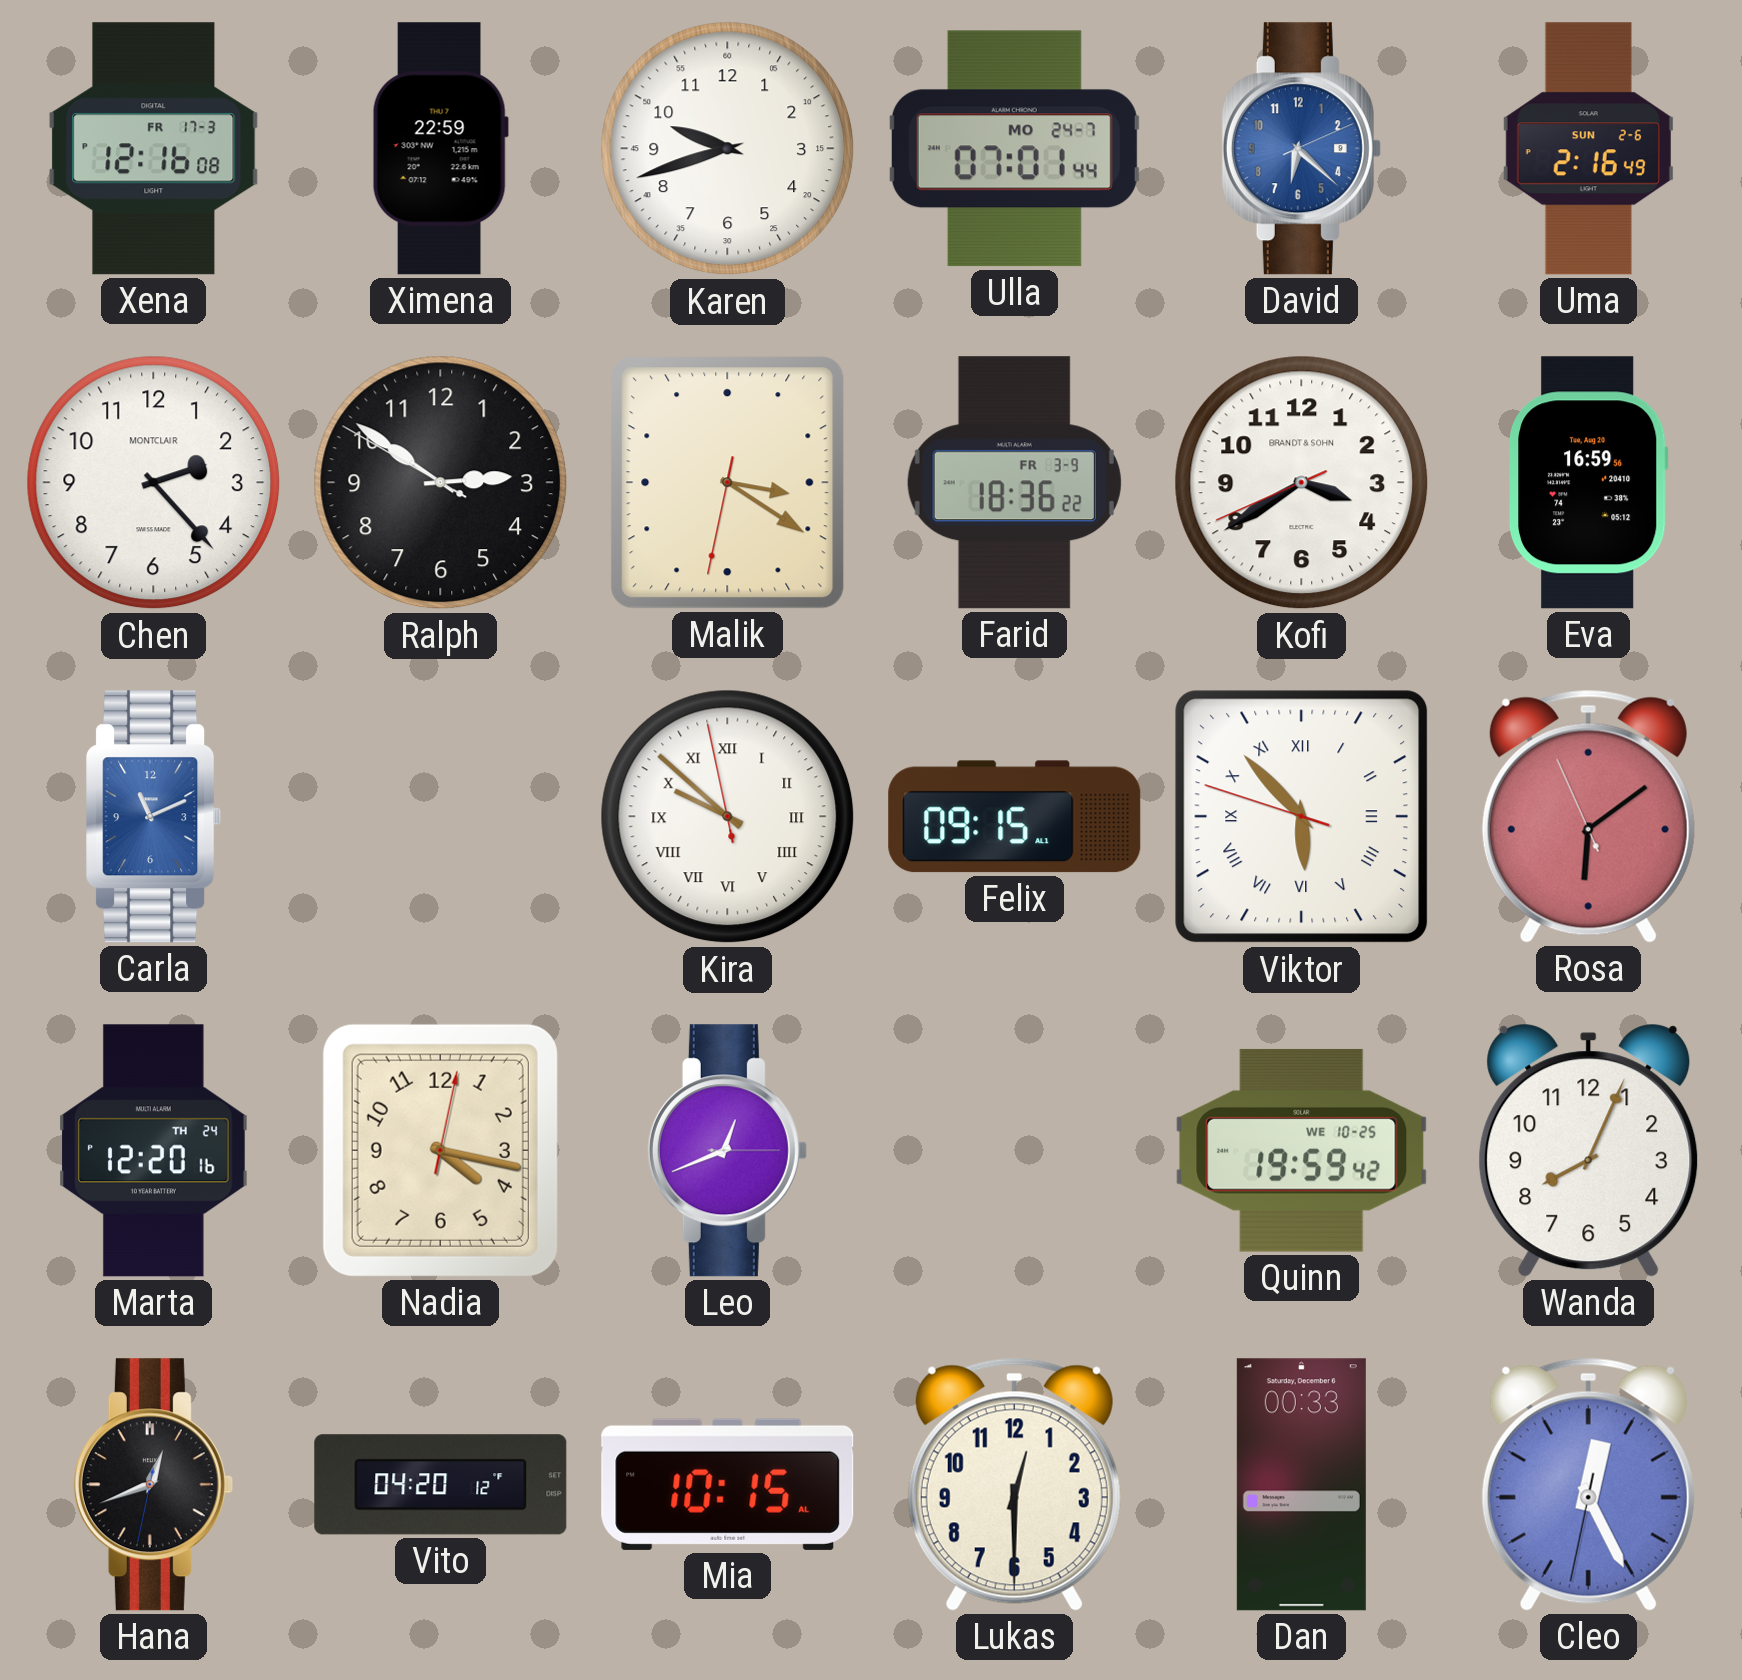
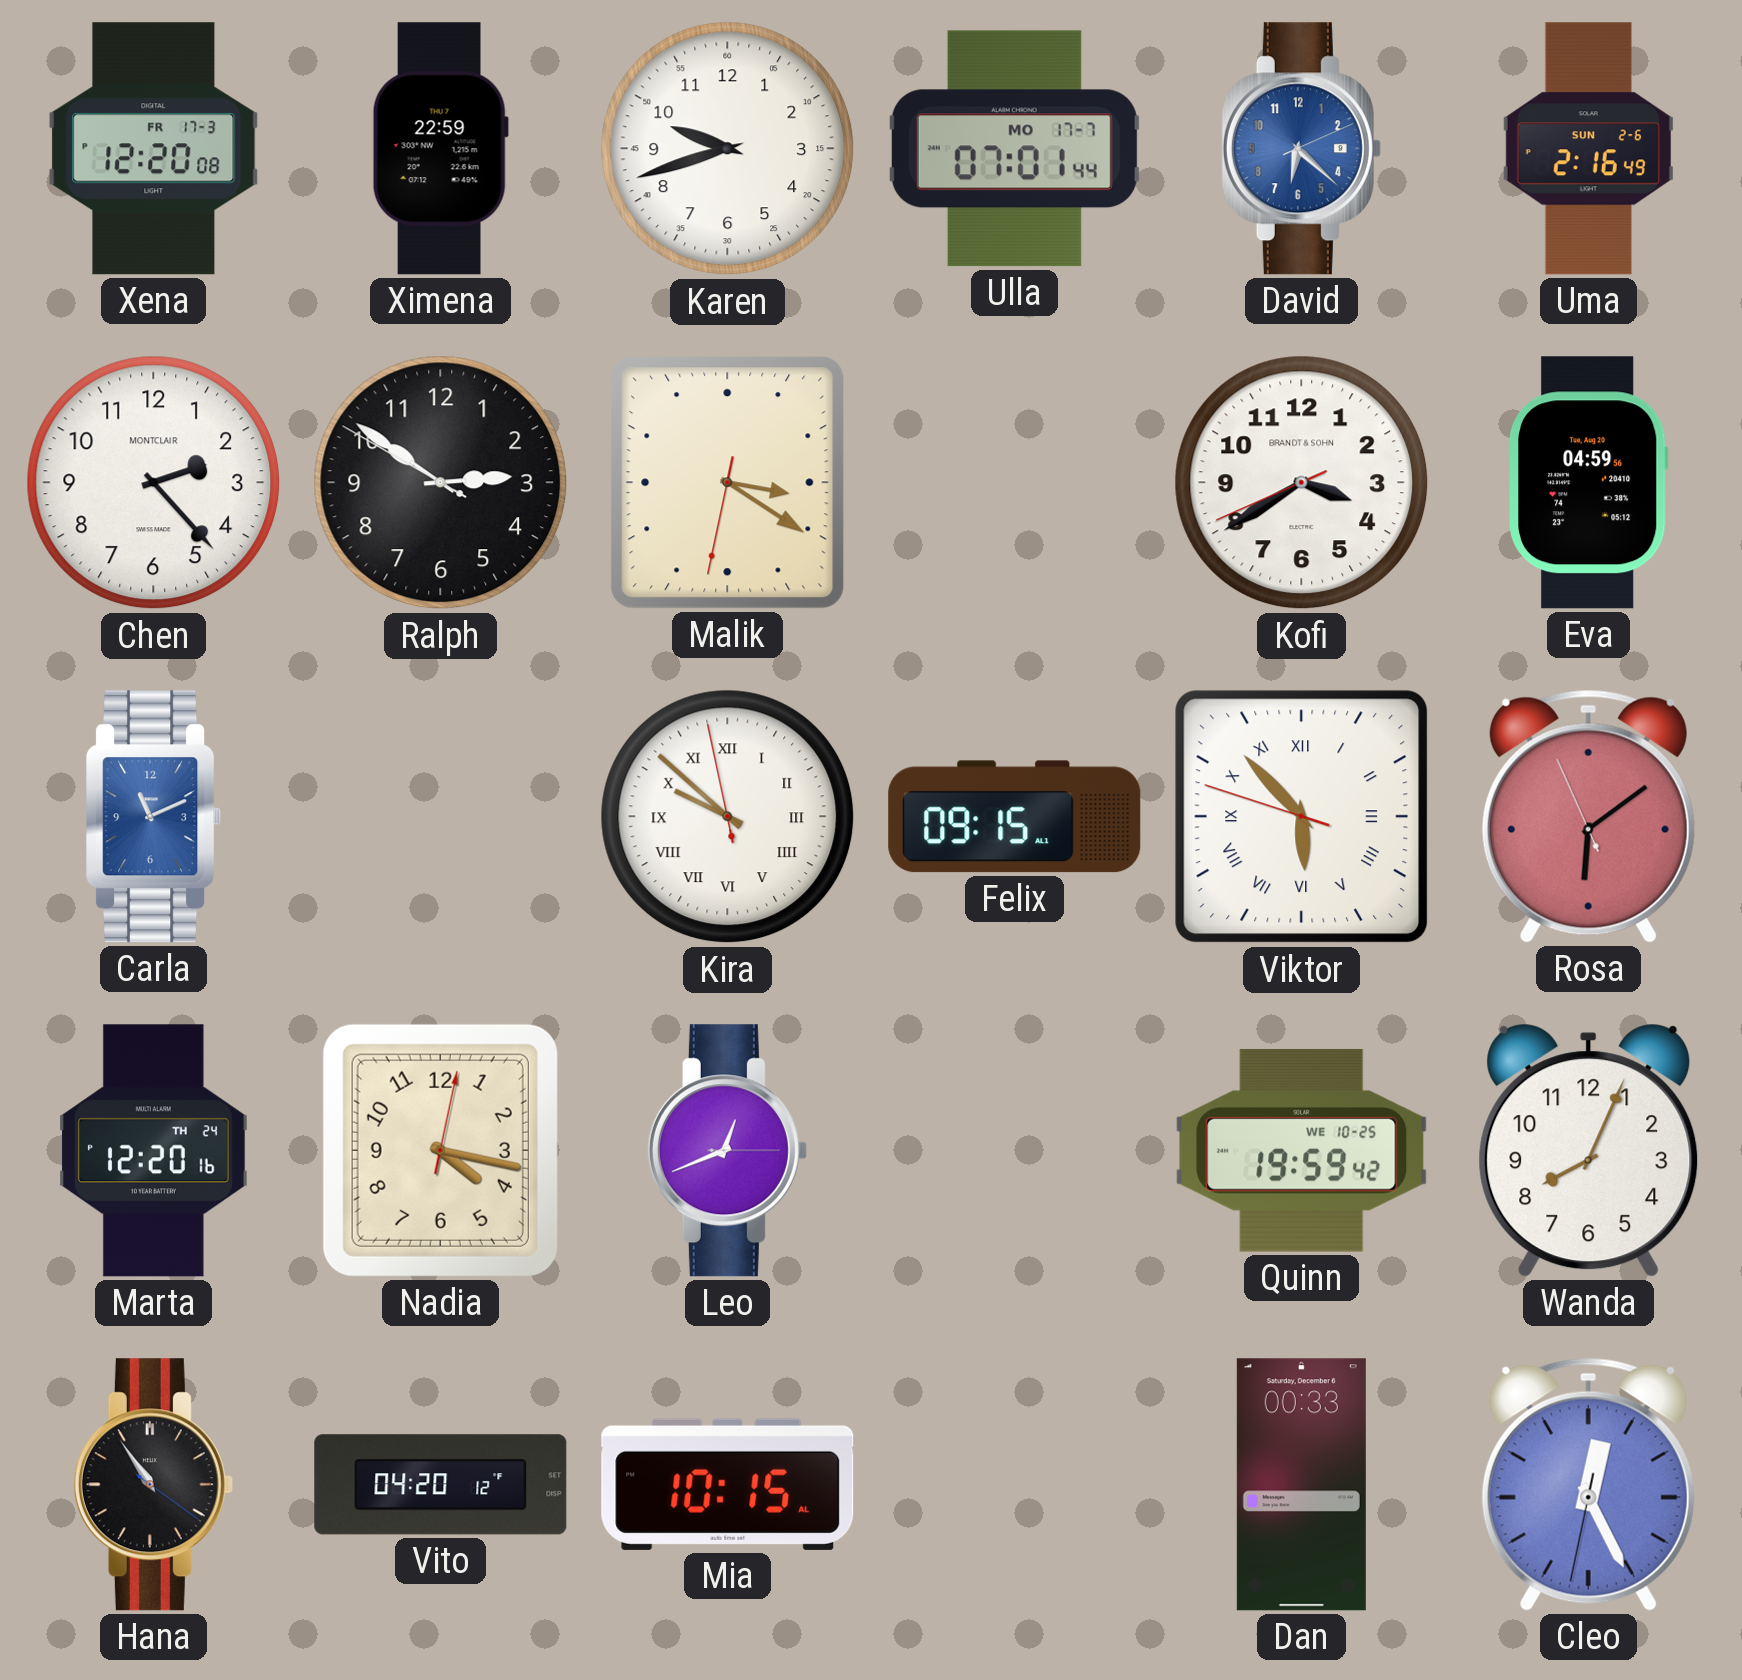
Xena: 12:16 -> 12:20 (154, 149)
Ulla date: MO 24-7 -> MO 17-7 (1014, 149)
Farid: 18:36 -> none (1014, 483)
Eva: 16:59 -> 04:59 (1589, 483)
Hana: 12:41 -> 10:54 (153, 1485)
Lukas: 12:30 -> none (1014, 1484)
